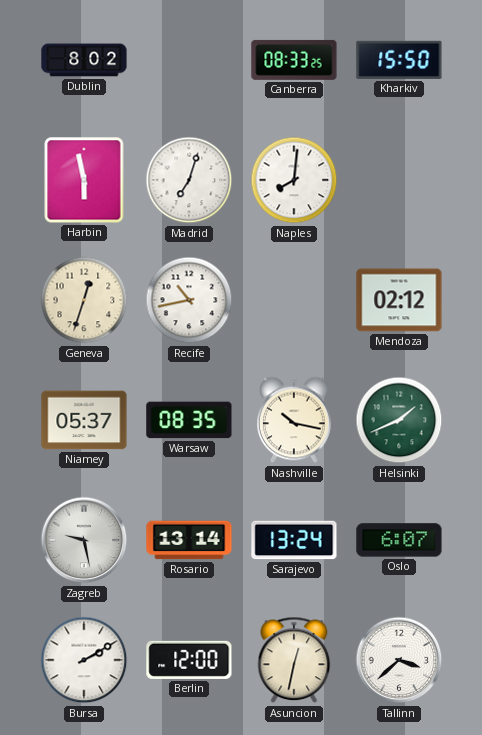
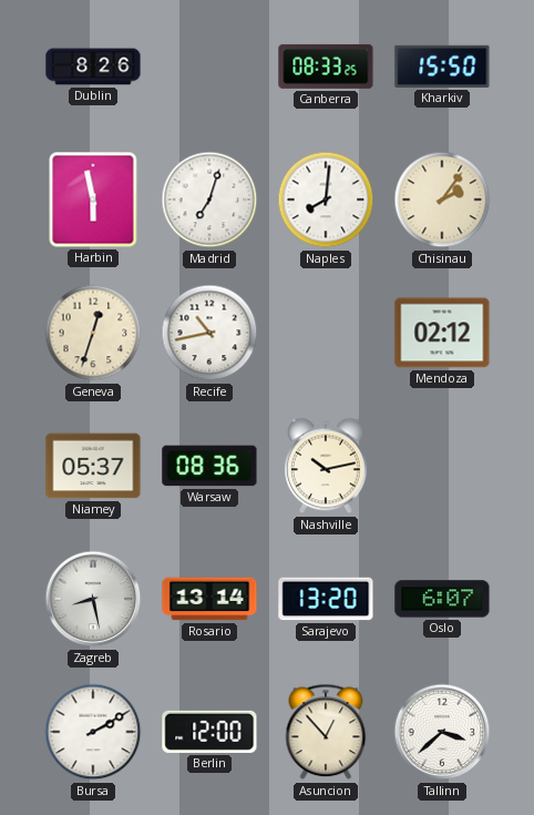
Dublin: 8:02 -> 8:26 (93, 67)
Chisinau: none -> 2:06 (442, 200)
Warsaw: 08:35 -> 08:36 (209, 466)
Nashville: 10:17 -> 10:13 (327, 466)
Helsinki: 1:41 -> none (399, 420)
Zagreb: 9:28 -> 8:28 (93, 599)
Sarajevo: 13:24 -> 13:20 (326, 599)
Asuncion: 12:32 -> 12:53 (326, 732)
